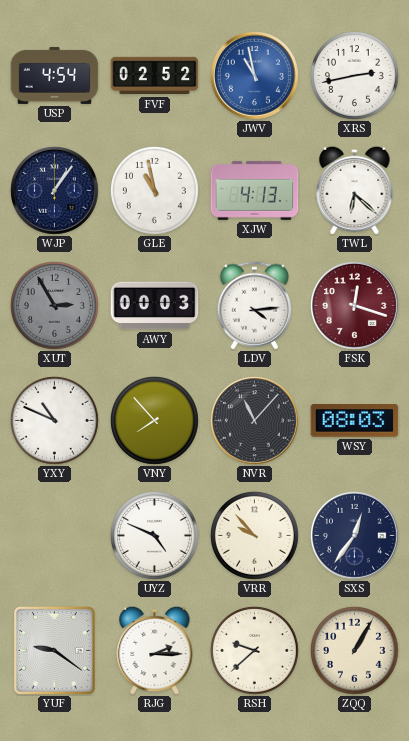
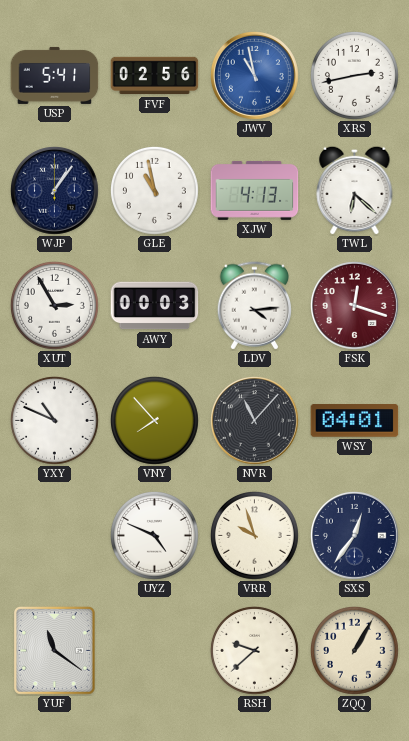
USP: 4:54 -> 5:41 (55, 75)
FVF: 02:52 -> 02:56 (155, 76)
XUT dial: grey -> white (54, 305)
WSY: 08:03 -> 04:01 (355, 421)
VRR: 9:53 -> 9:57 (254, 535)
YUF: 9:21 -> 11:21 (54, 650)
RJG: 2:15 -> none (155, 650)
